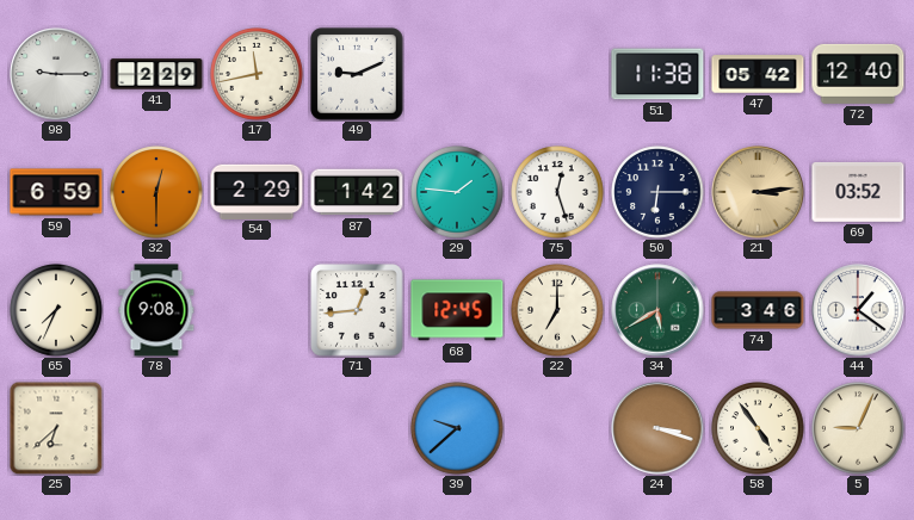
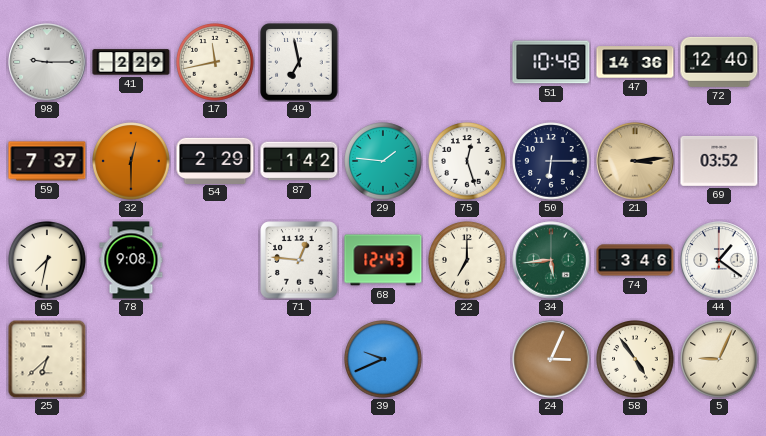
49: 9:11 -> 6:58 (299, 62)
51: 11:38 -> 10:48 (551, 62)
47: 05:42 -> 14:36 (635, 62)
59: 6:59 -> 7:37 (47, 161)
65: 7:34 -> 7:32 (47, 260)
71: 12:44 -> 12:46 (299, 260)
68: 12:45 -> 12:43 (383, 260)
34: 5:40 -> 5:44 (551, 260)
39: 9:38 -> 9:41 (383, 359)
24: 3:18 -> 3:04 (551, 359)
